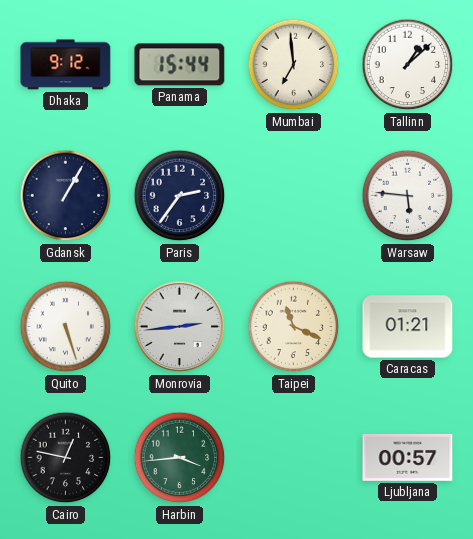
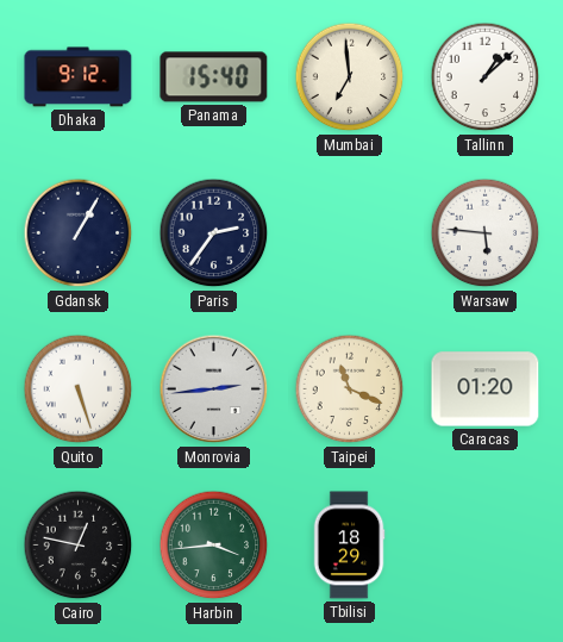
Panama: 15:44 -> 15:40 (214, 77)
Caracas: 01:21 -> 01:20 (486, 389)
Tbilisi: none -> 18:29 (349, 546)
Ljubljana: 00:57 -> none (408, 457)
